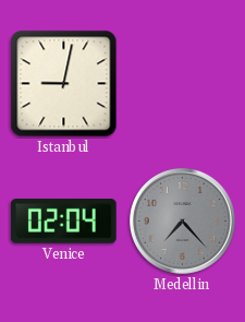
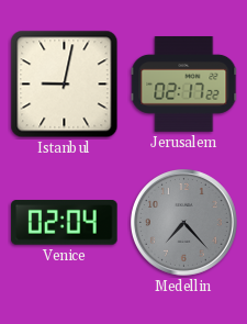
Jerusalem: none -> 02:17 (184, 85)
